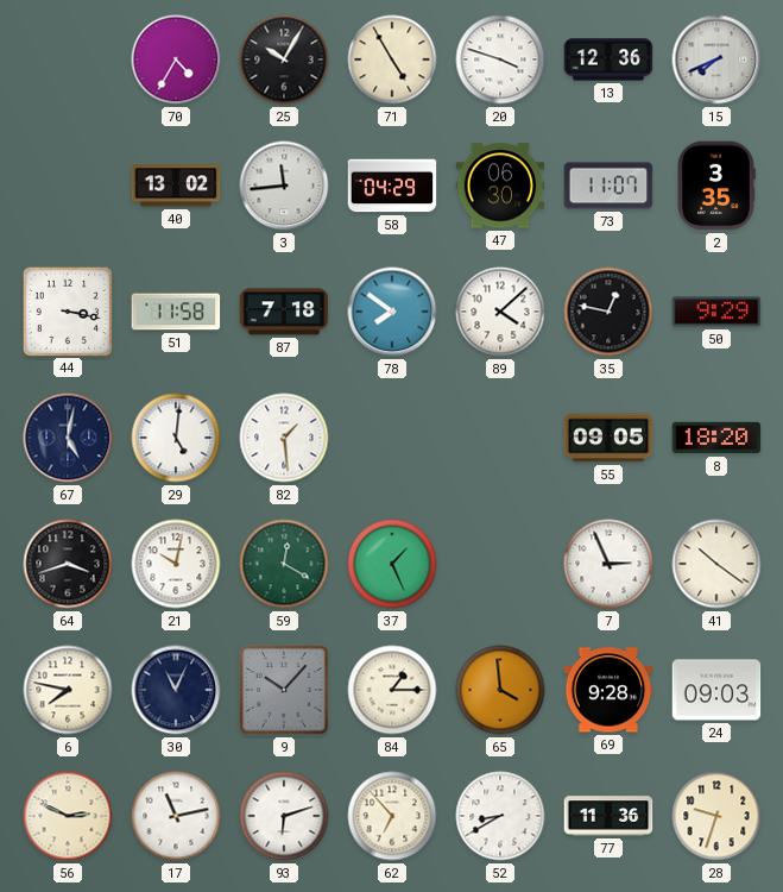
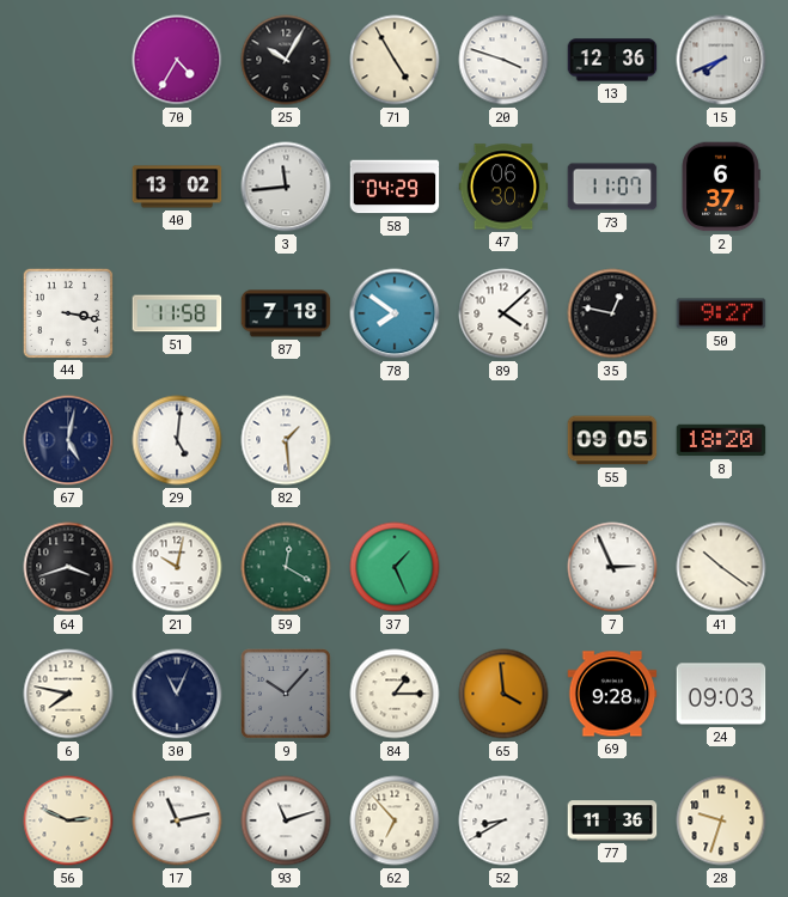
2: 3:35 -> 6:37 (721, 187)
50: 9:29 -> 9:27 (721, 313)
93: 6:12 -> 11:12 (286, 820)
